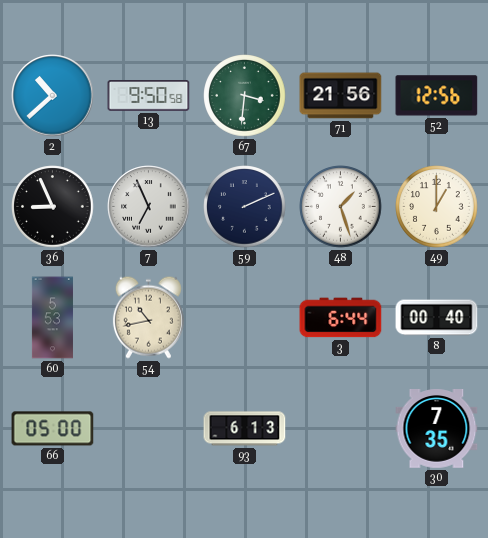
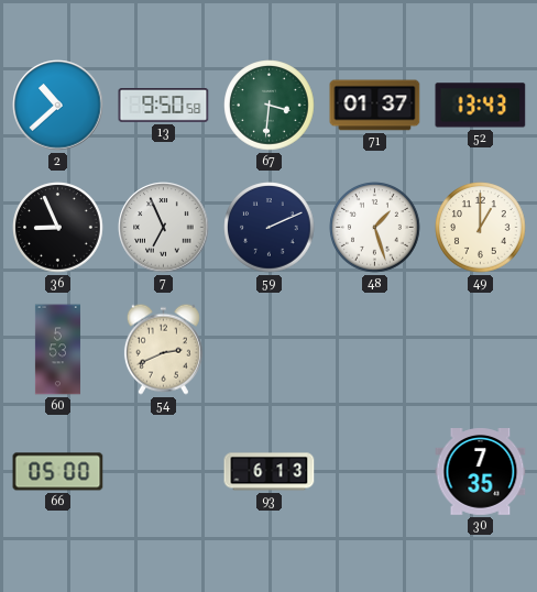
71: 21:56 -> 01:37 (375, 106)
52: 12:56 -> 13:43 (481, 106)
54: 10:43 -> 2:41 (163, 349)
3: 6:44 -> none (341, 318)
8: 00:40 -> none (437, 318)
